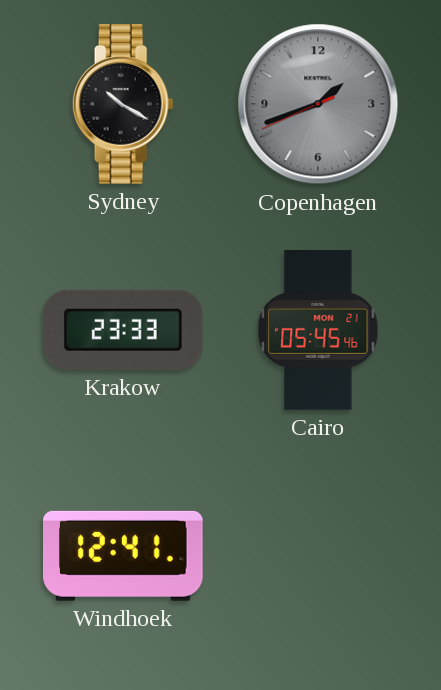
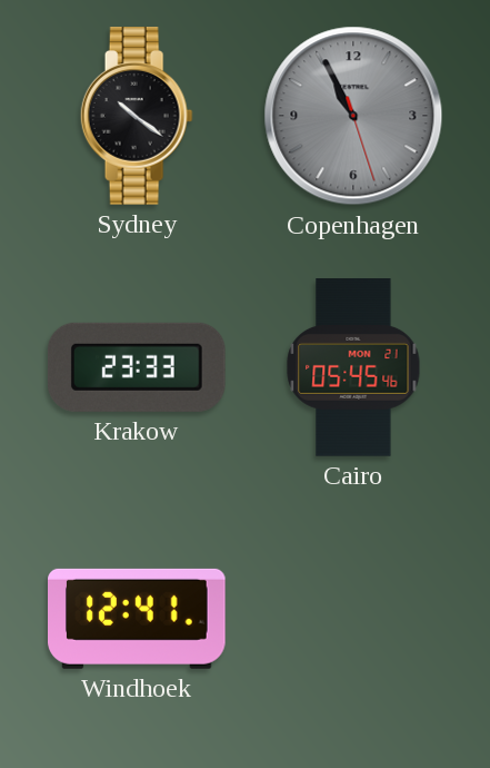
Sydney: 10:20 -> 10:21 (137, 116)
Copenhagen: 1:41 -> 10:55 (353, 116)
